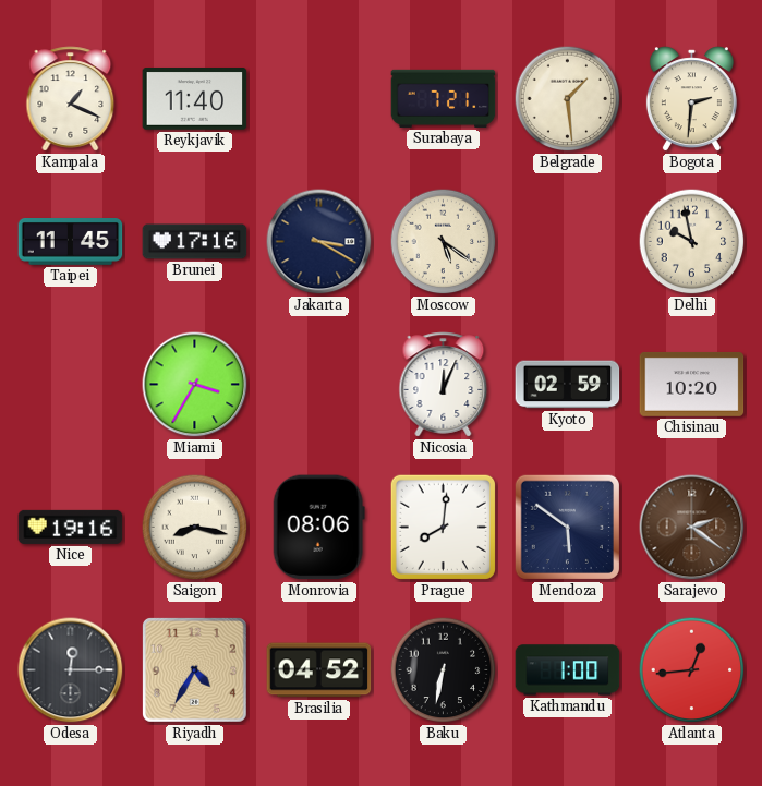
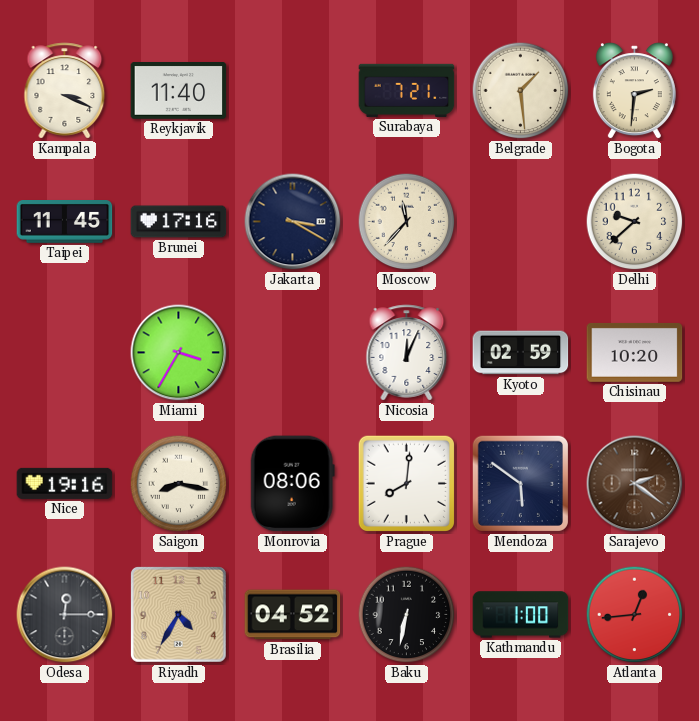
Kampala: 1:19 -> 3:19 (65, 91)
Moscow: 5:21 -> 11:37 (407, 222)
Delhi: 9:58 -> 9:38 (635, 222)
